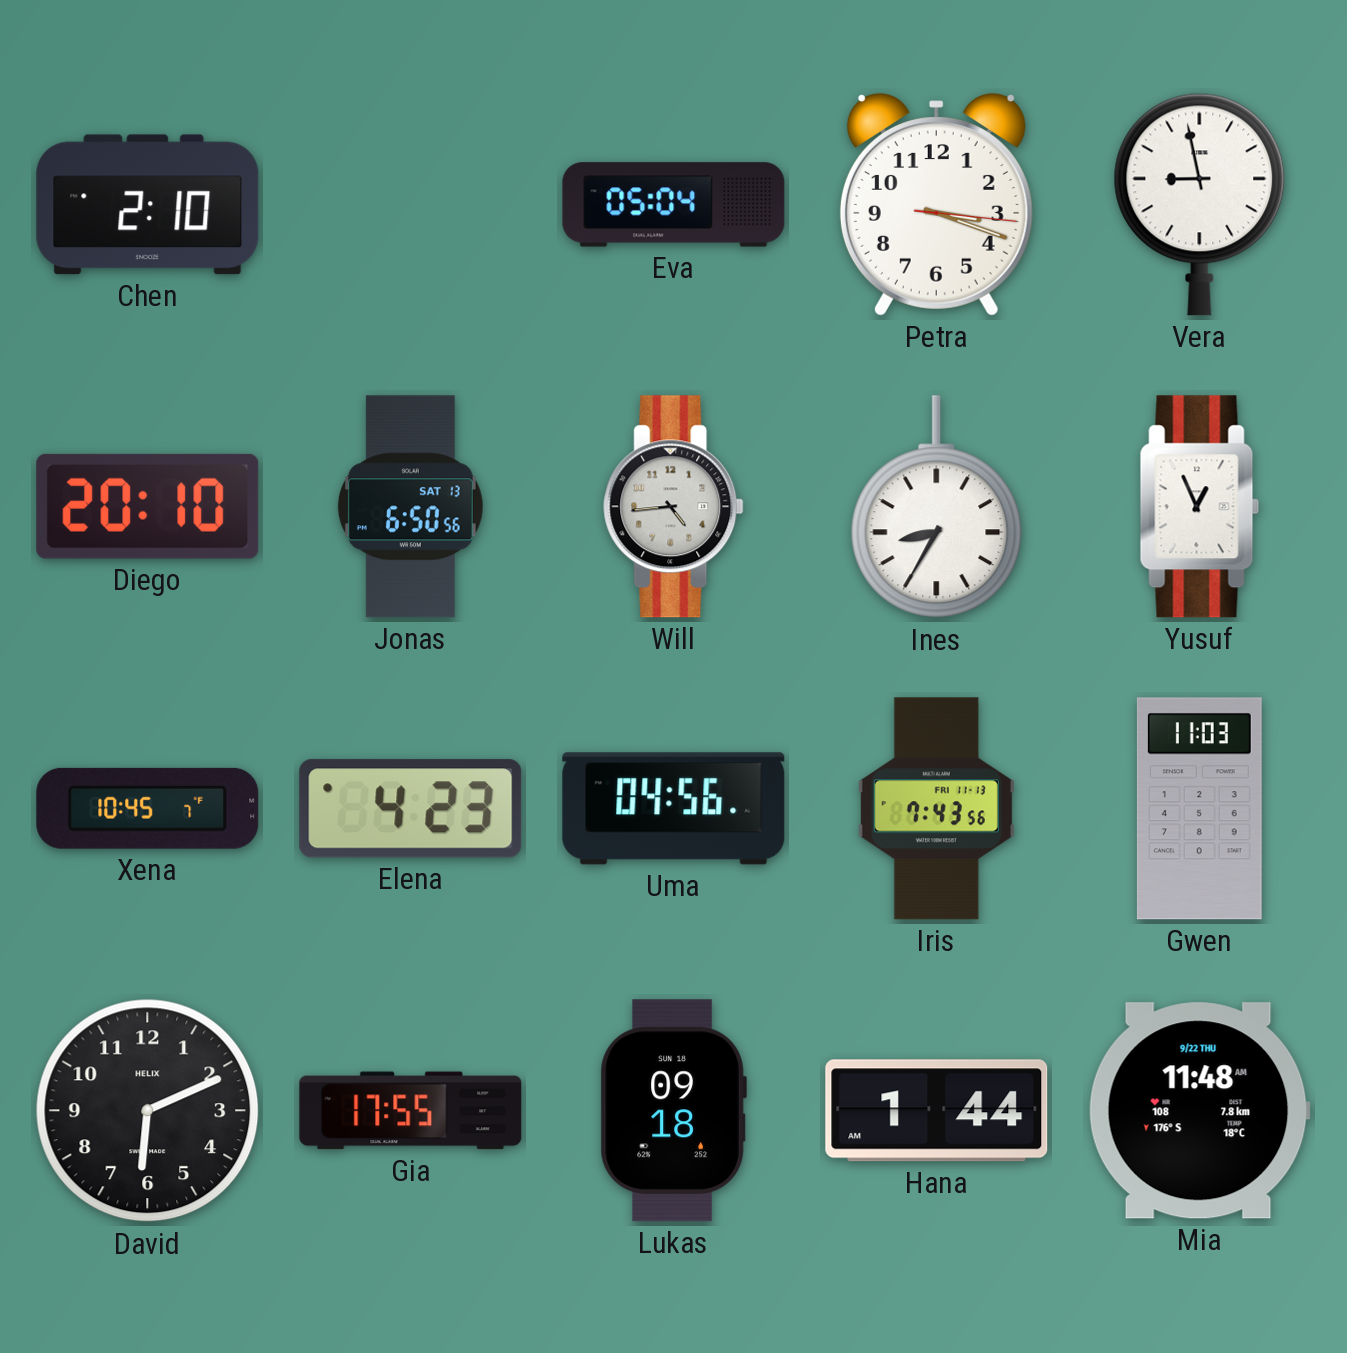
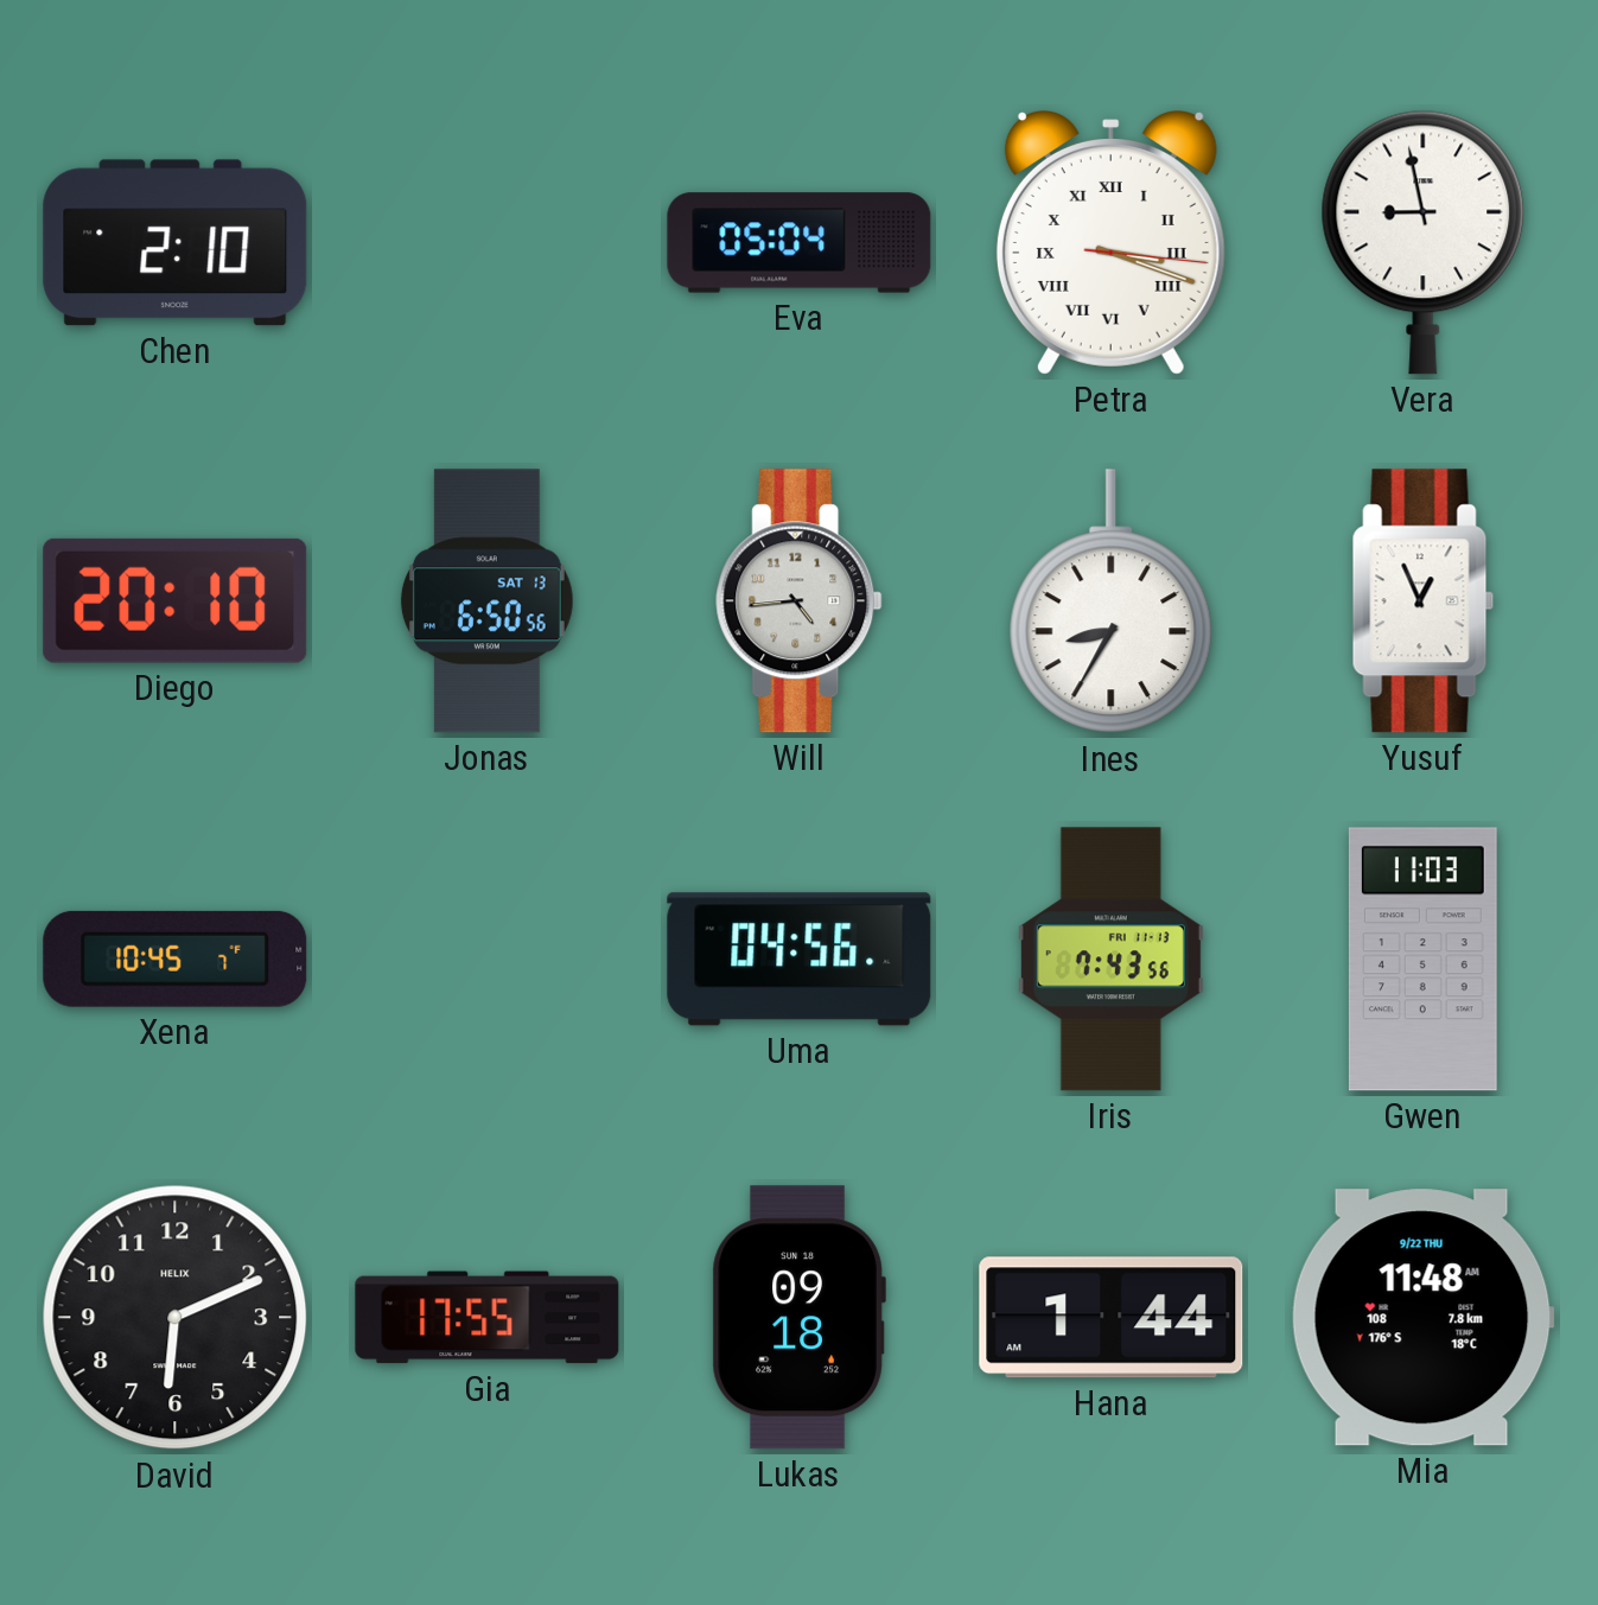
Petra numerals: Arabic -> Roman (1110, 243)
Elena: 4:23 -> none (411, 809)
